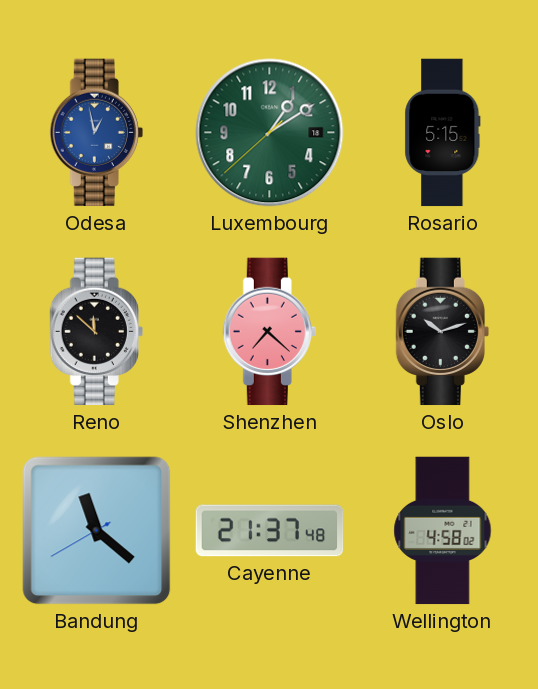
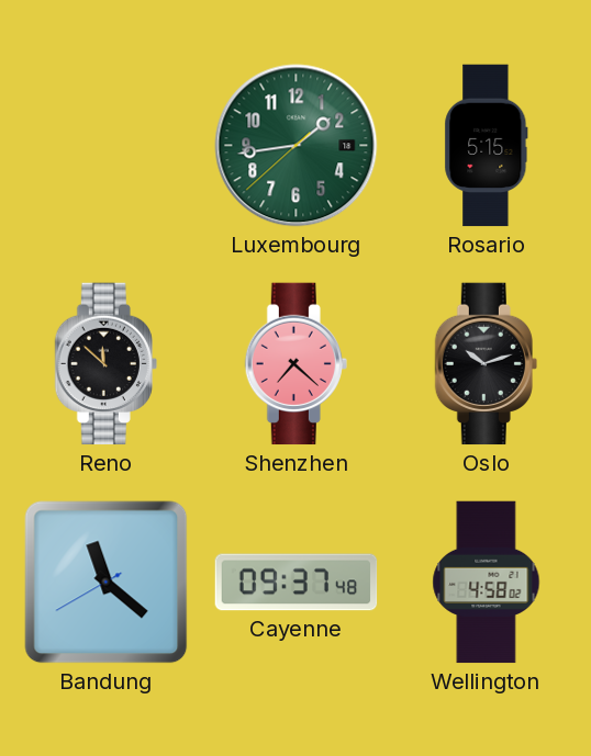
Odesa: 12:58 -> none (96, 133)
Luxembourg: 1:09 -> 1:43 (297, 146)
Cayenne: 21:37 -> 09:37 (297, 583)
